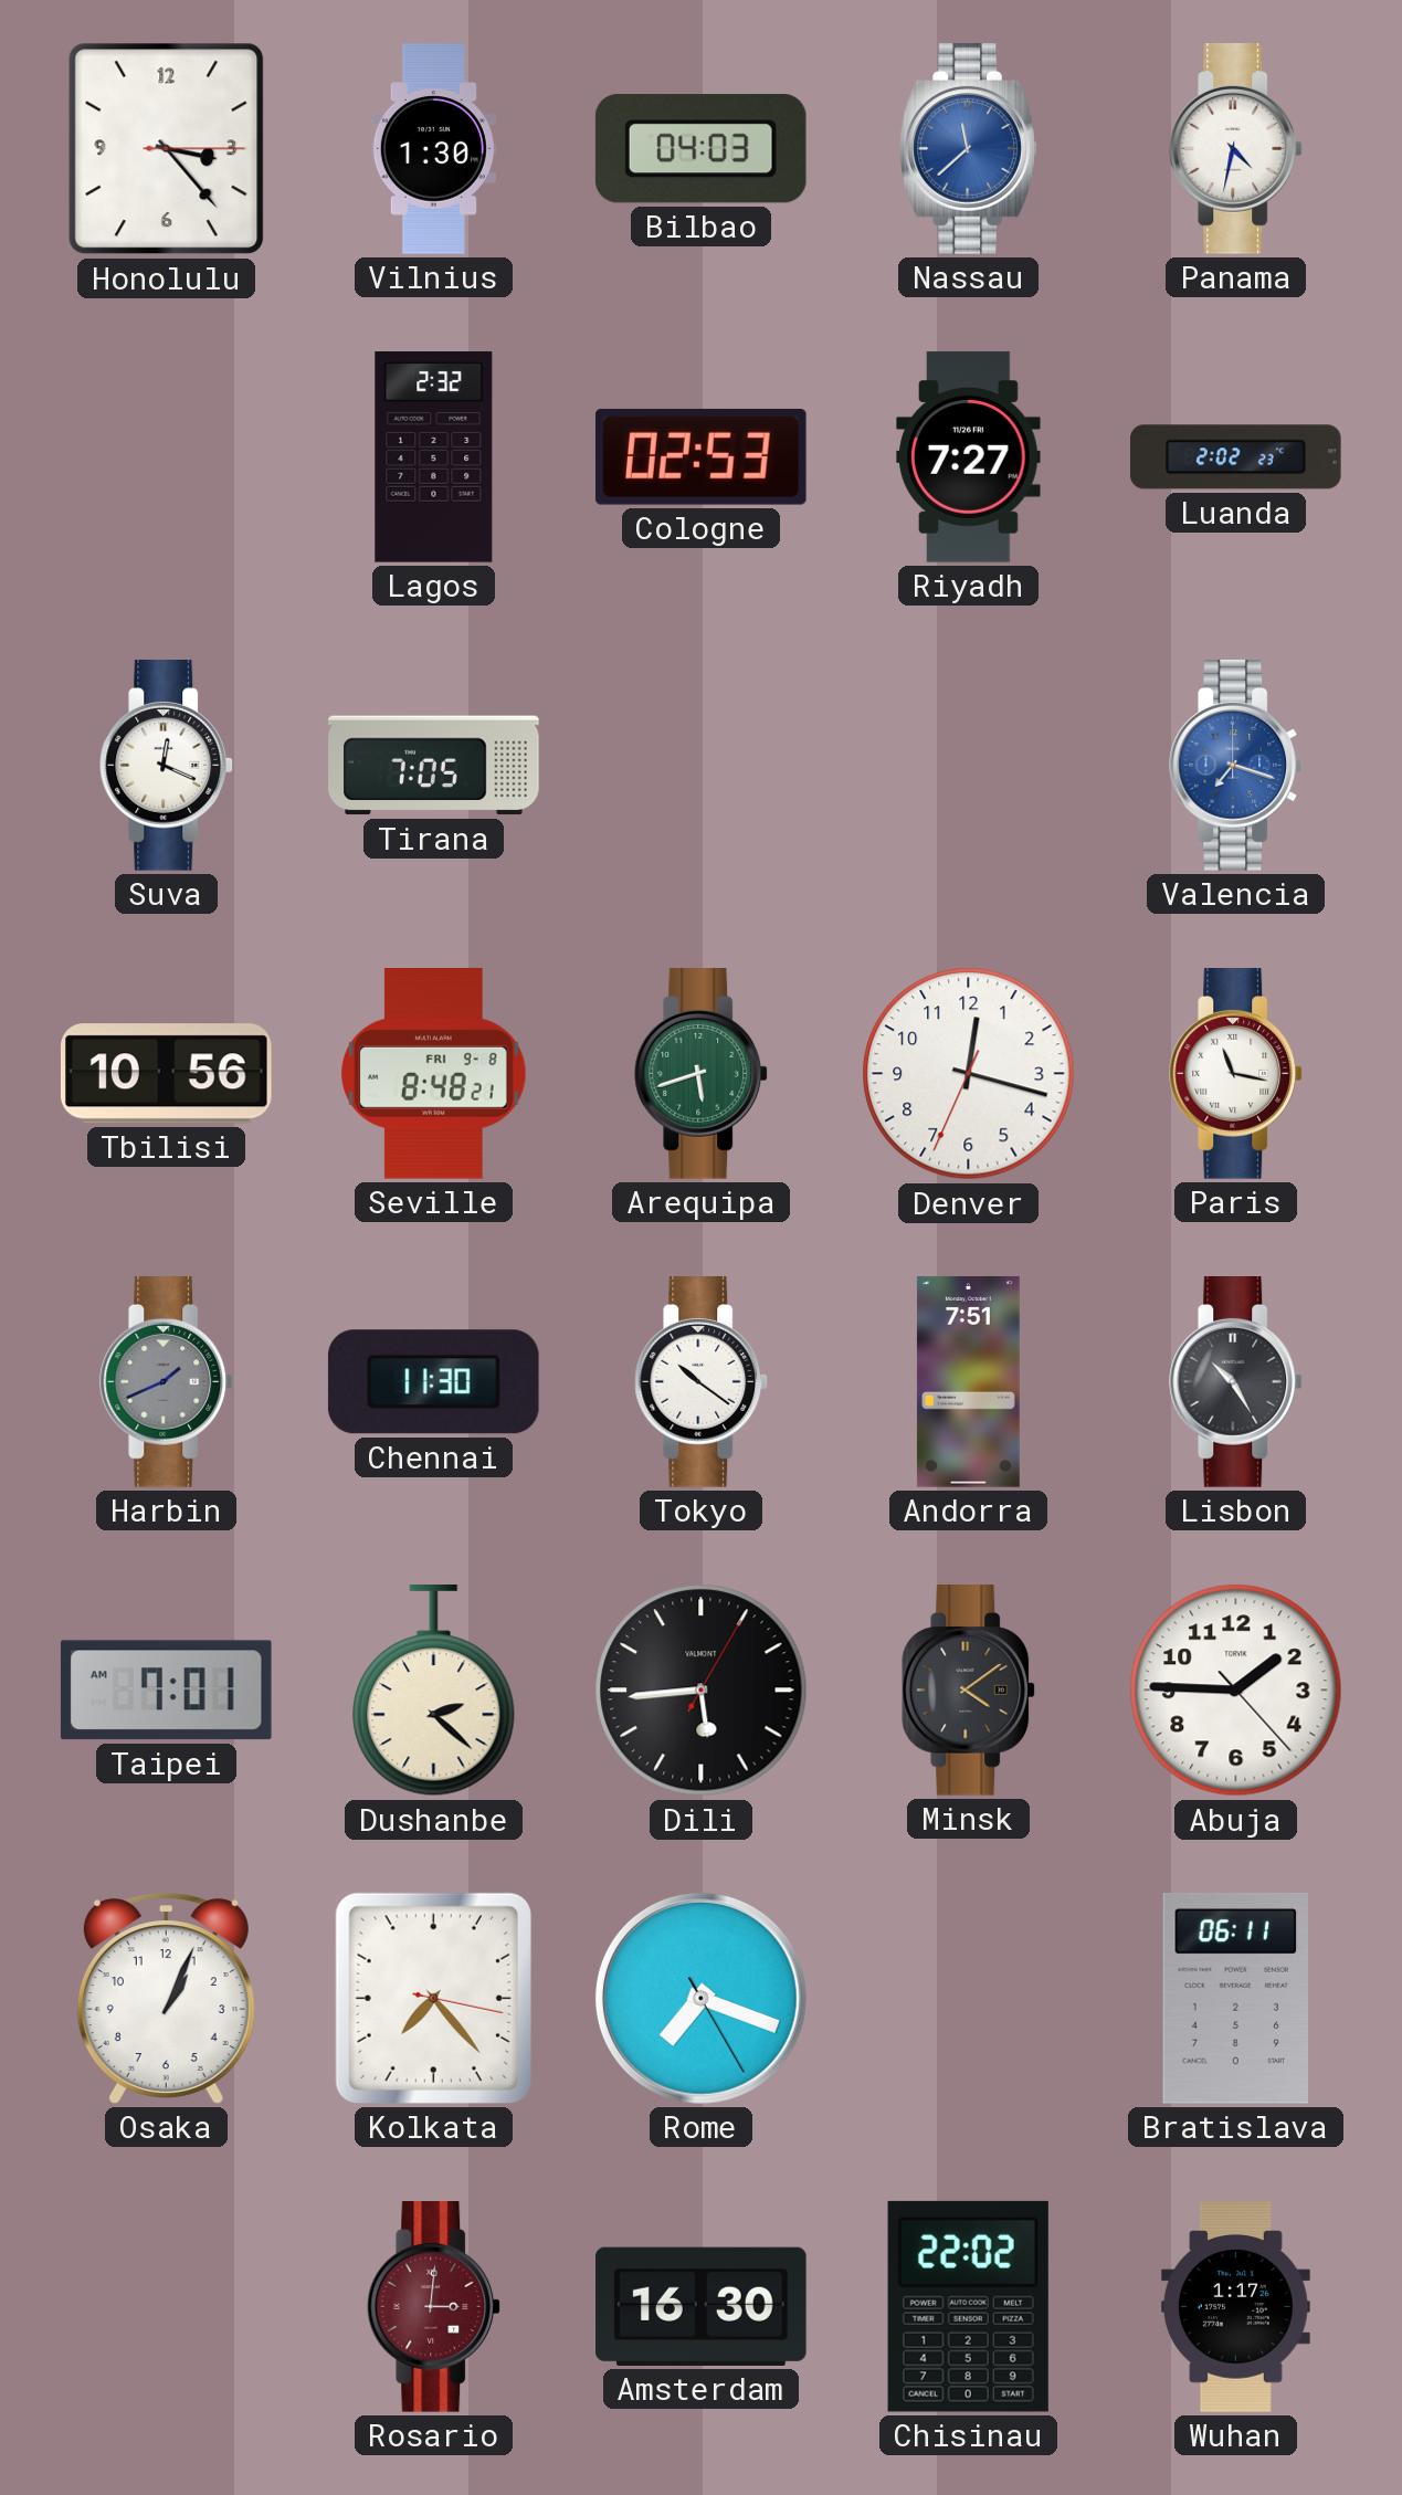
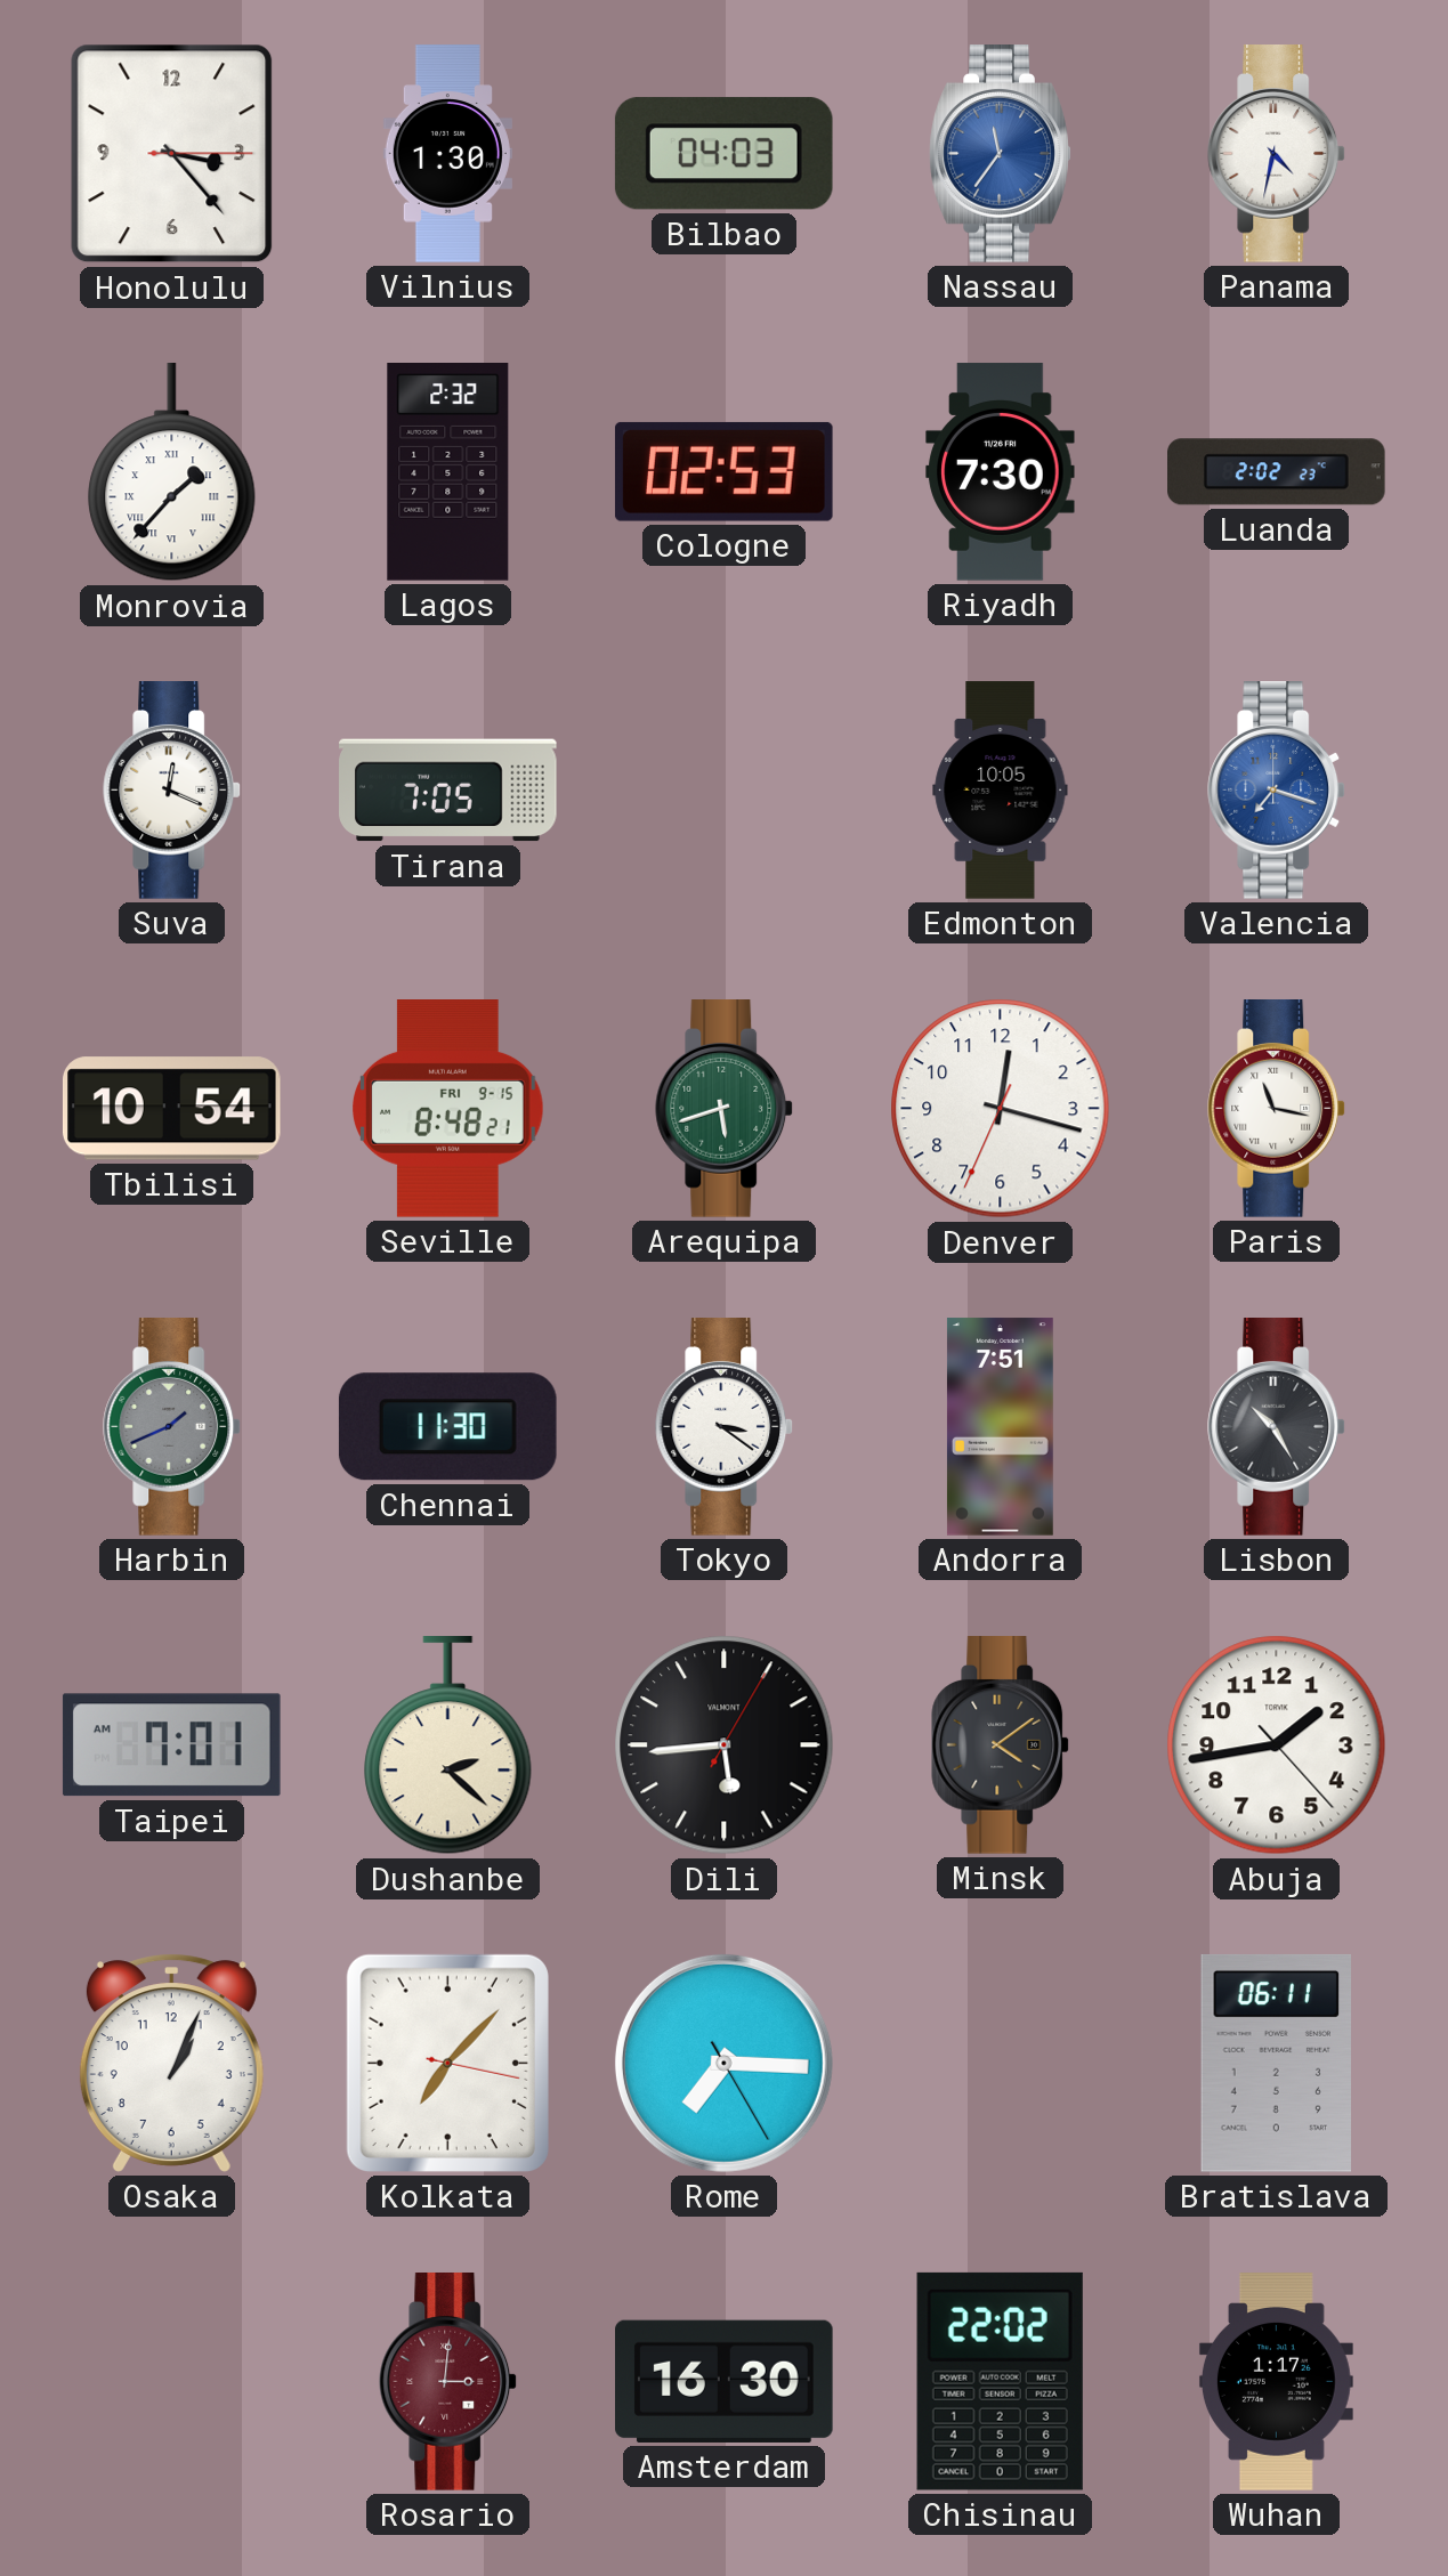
Nassau: 11:38 -> 11:36 (1001, 154)
Monrovia: none -> 1:37 (172, 473)
Riyadh: 7:27 -> 7:30 (1001, 472)
Edmonton: none -> 10:05 (1001, 791)
Tbilisi: 10:56 -> 10:54 (171, 1109)
Seville date: FRI 9-8 -> FRI 9-15 (448, 1109)
Tokyo: 10:21 -> 3:21 (725, 1427)
Abuja: 1:45 -> 1:43 (1277, 1745)
Kolkata: 7:23 -> 7:07 (447, 2063)
Rome: 7:18 -> 7:15 (723, 2063)
